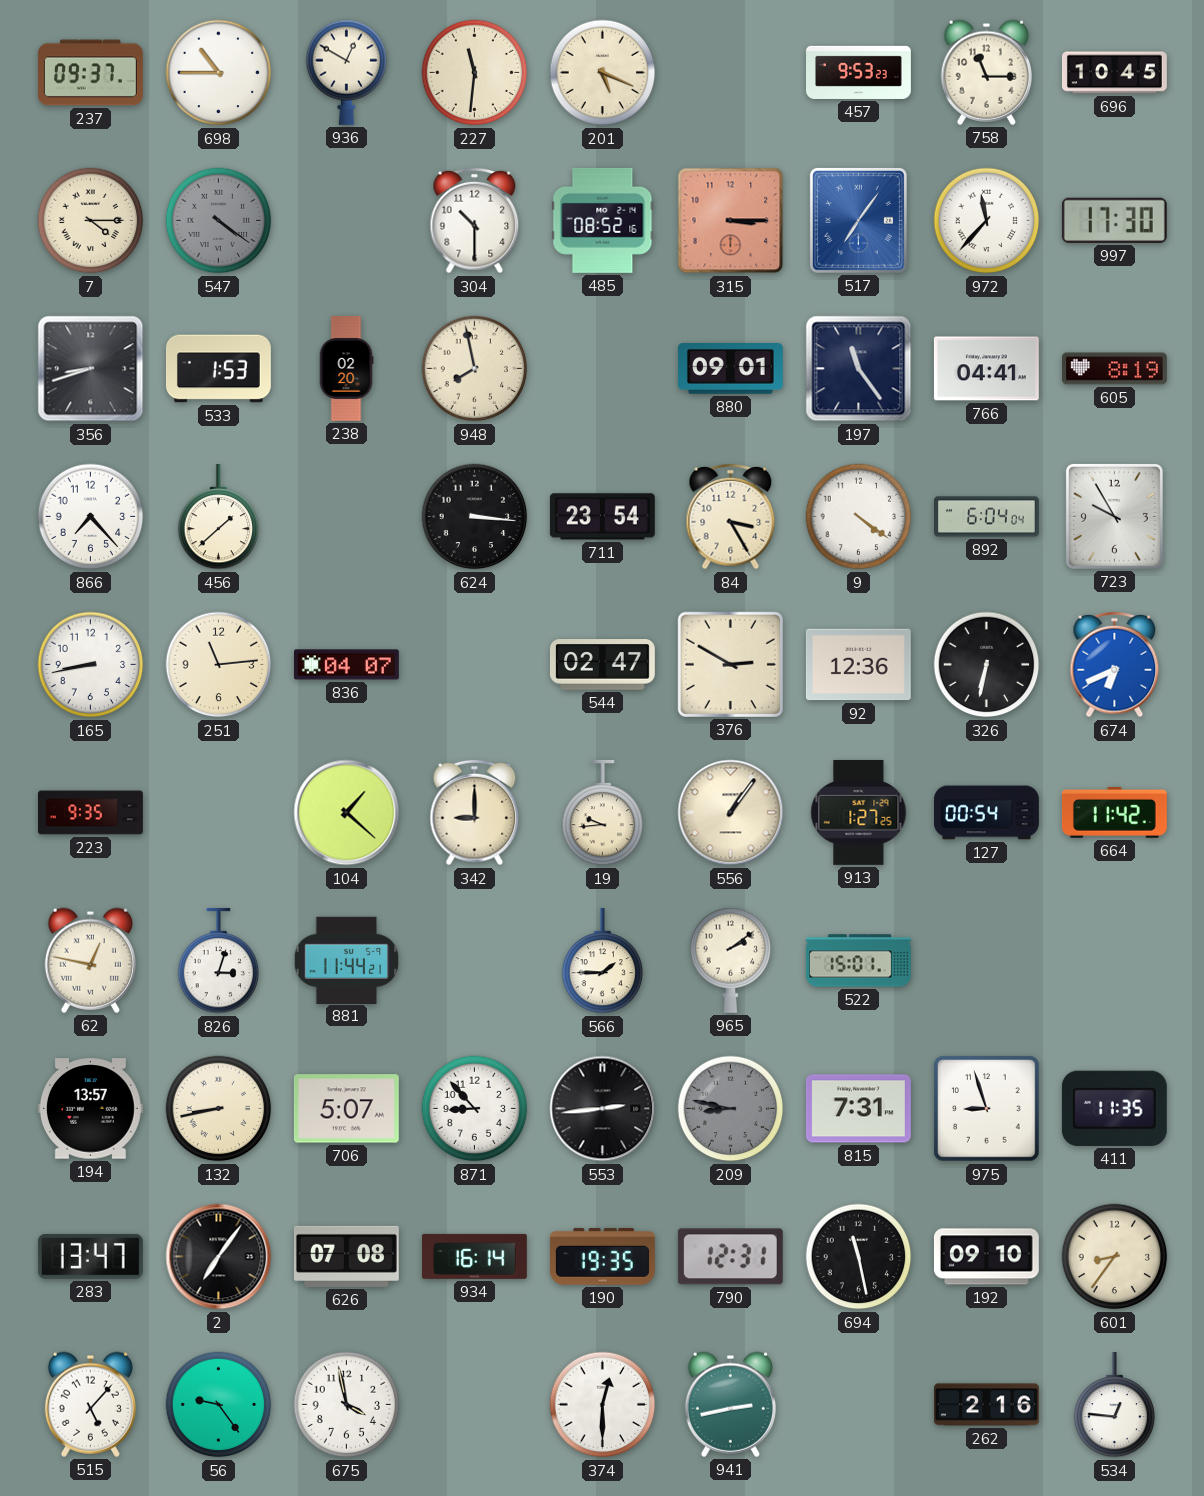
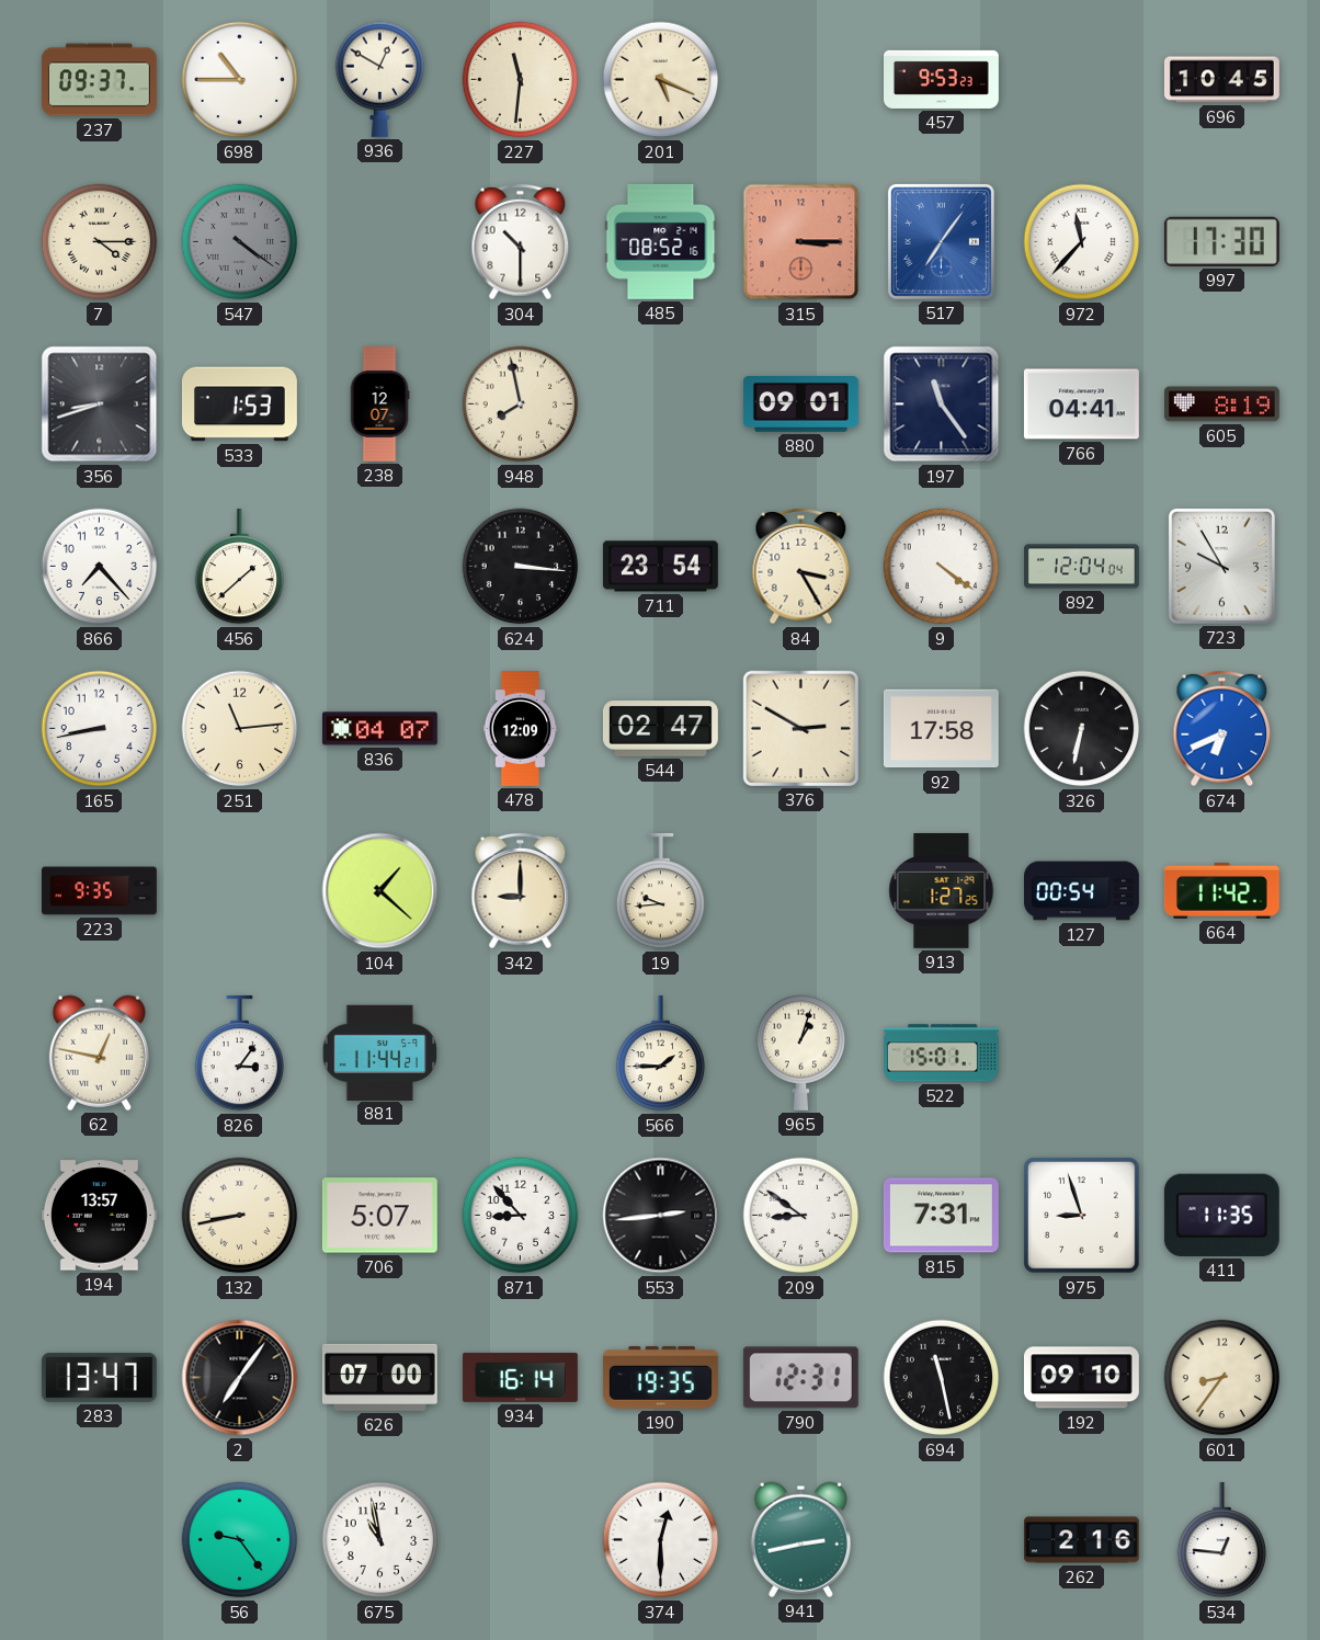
758: 11:15 -> none (986, 72)
238: 02:20 -> 12:07 (379, 405)
892: 6:04 -> 12:04 (1082, 567)
478: none -> 12:09 (521, 729)
92: 12:36 -> 17:58 (941, 729)
556: 1:06 -> none (731, 813)
826: 3:03 -> 3:06 (240, 1054)
965: 2:09 -> 1:03 (801, 1052)
209: 8:47 -> 8:51 (801, 1216)
209 dial: grey -> white (801, 1216)
626: 07:08 -> 07:00 (379, 1377)
515: 5:07 -> none (90, 1404)
675: 3:58 -> 10:58 (380, 1540)
